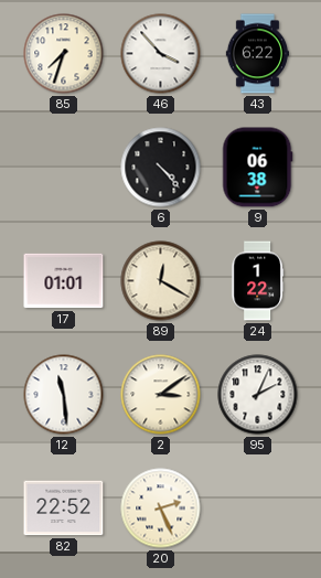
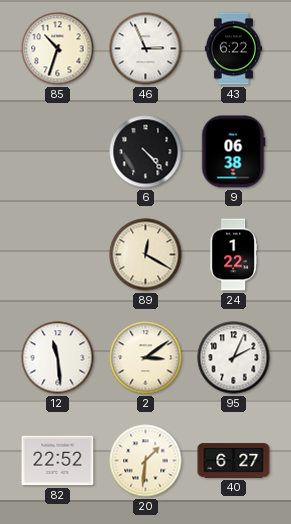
85: 7:33 -> 10:33 (58, 49)
46: 3:53 -> 2:56 (146, 49)
17: 01:01 -> none (64, 281)
20: 2:26 -> 1:31 (146, 461)
40: none -> 6:27 (234, 461)
